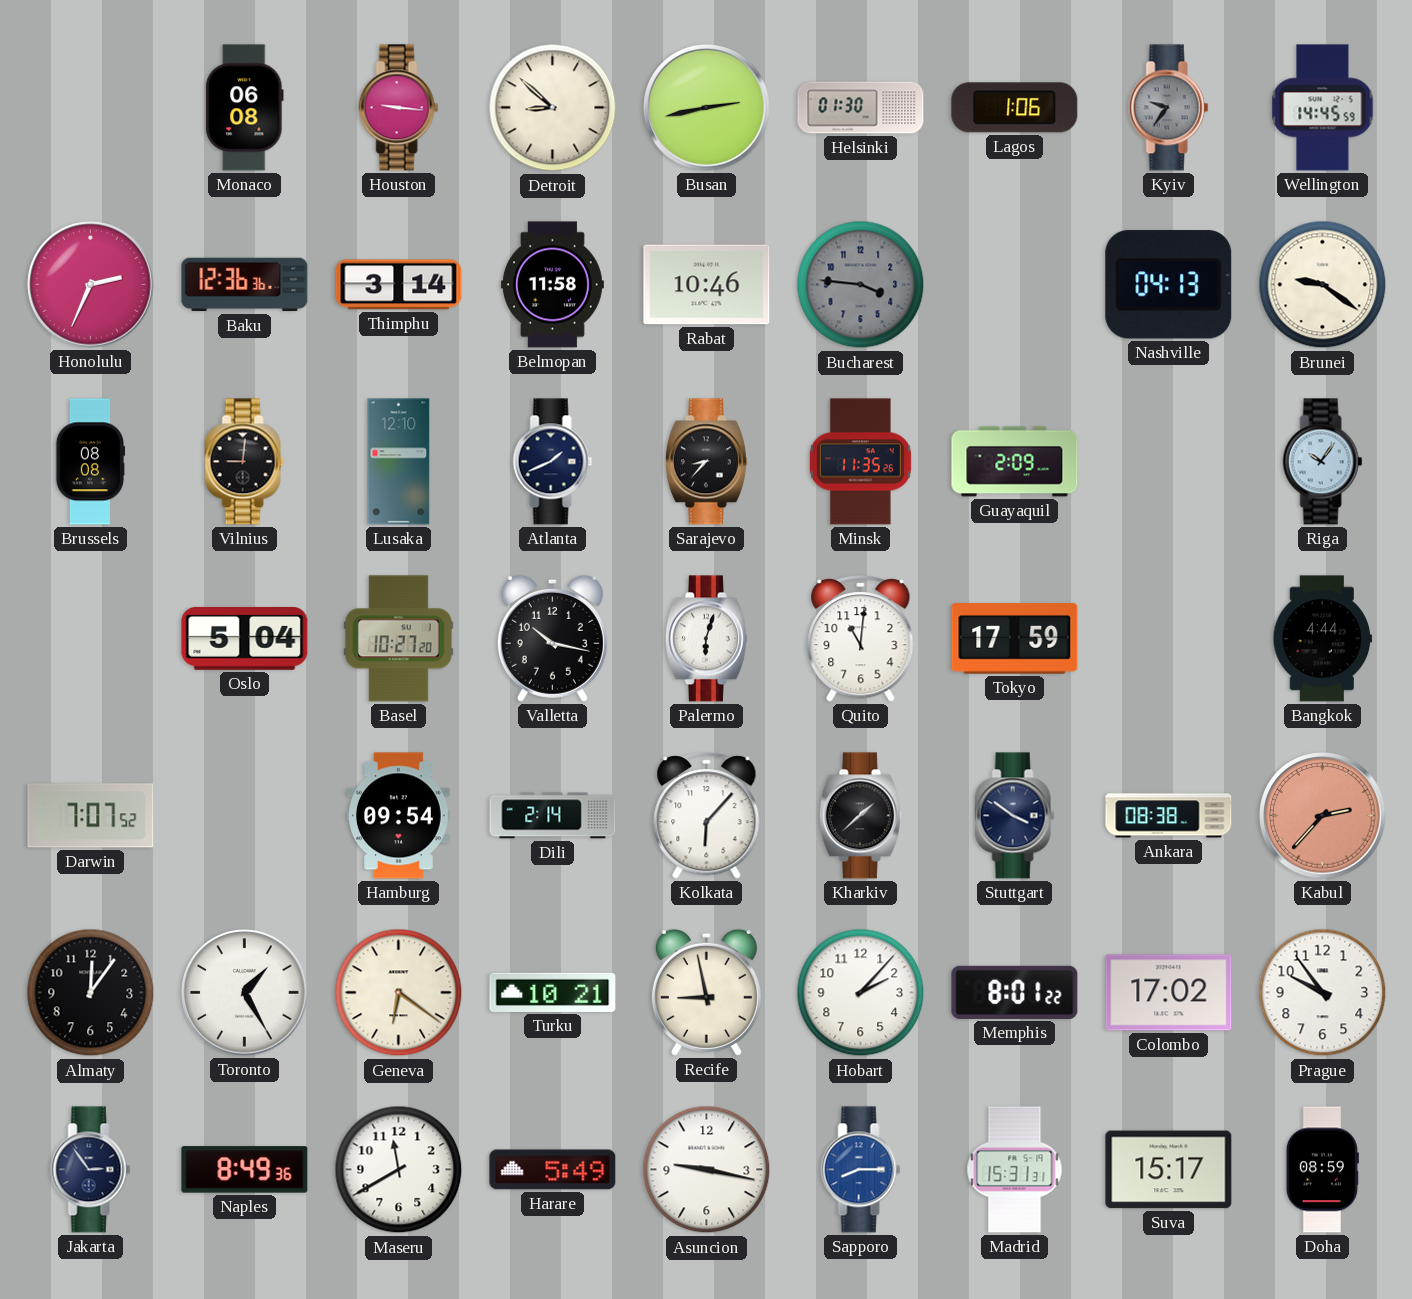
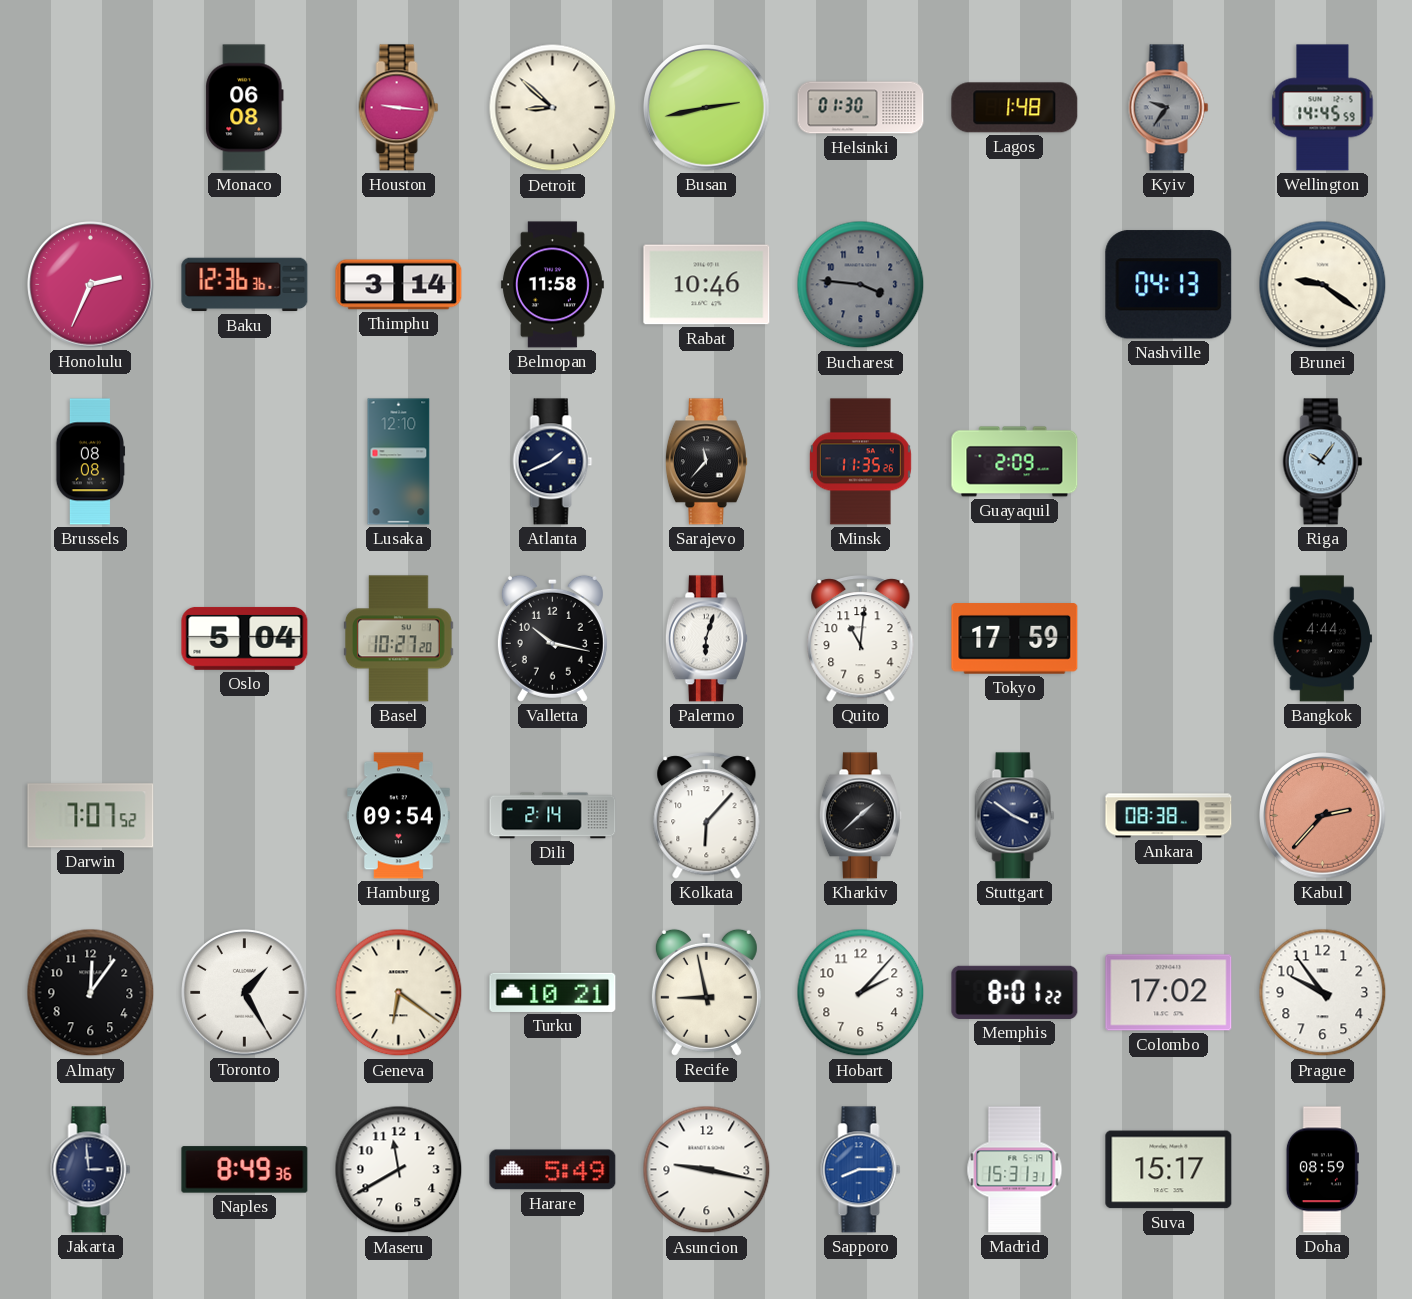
Lagos: 1:06 -> 1:48 (1015, 108)
Vilnius: 9:01 -> none (245, 462)
Sarajevo: 8:37 -> 11:37 (706, 462)
Jakarta: 2:54 -> 2:59 (91, 1170)
